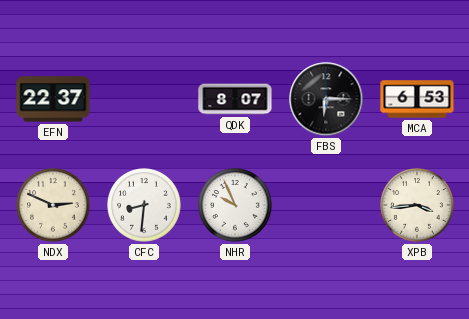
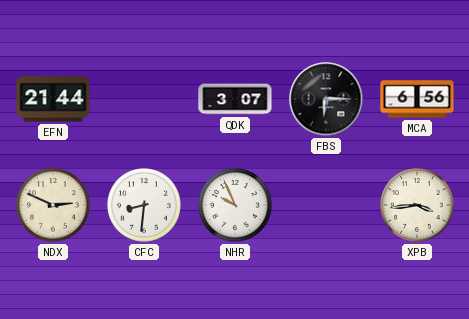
EFN: 22:37 -> 21:44 (53, 99)
QDK: 8:07 -> 3:07 (235, 99)
MCA: 6:53 -> 6:56 (417, 99)
